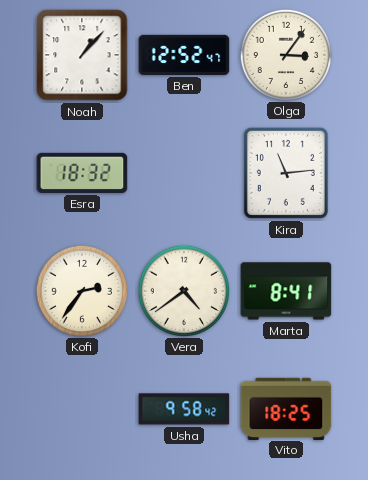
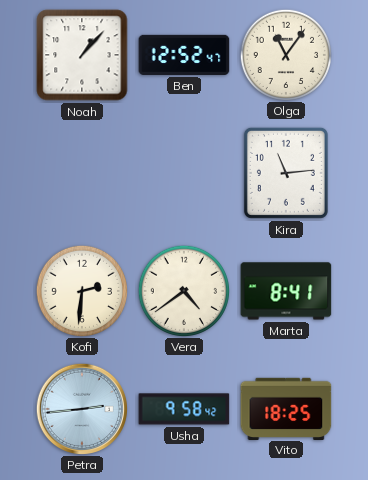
Olga: 3:06 -> 11:06 (285, 54)
Esra: 18:32 -> none (82, 173)
Kofi: 2:36 -> 2:31 (81, 290)
Petra: none -> 2:44 (81, 408)
